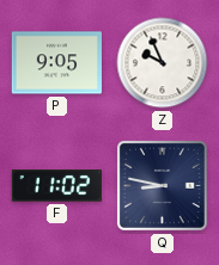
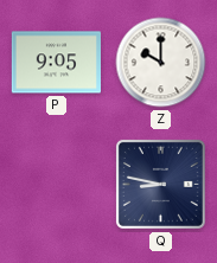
Z: 9:56 -> 10:00 (161, 63)
F: 11:02 -> none (56, 186)
